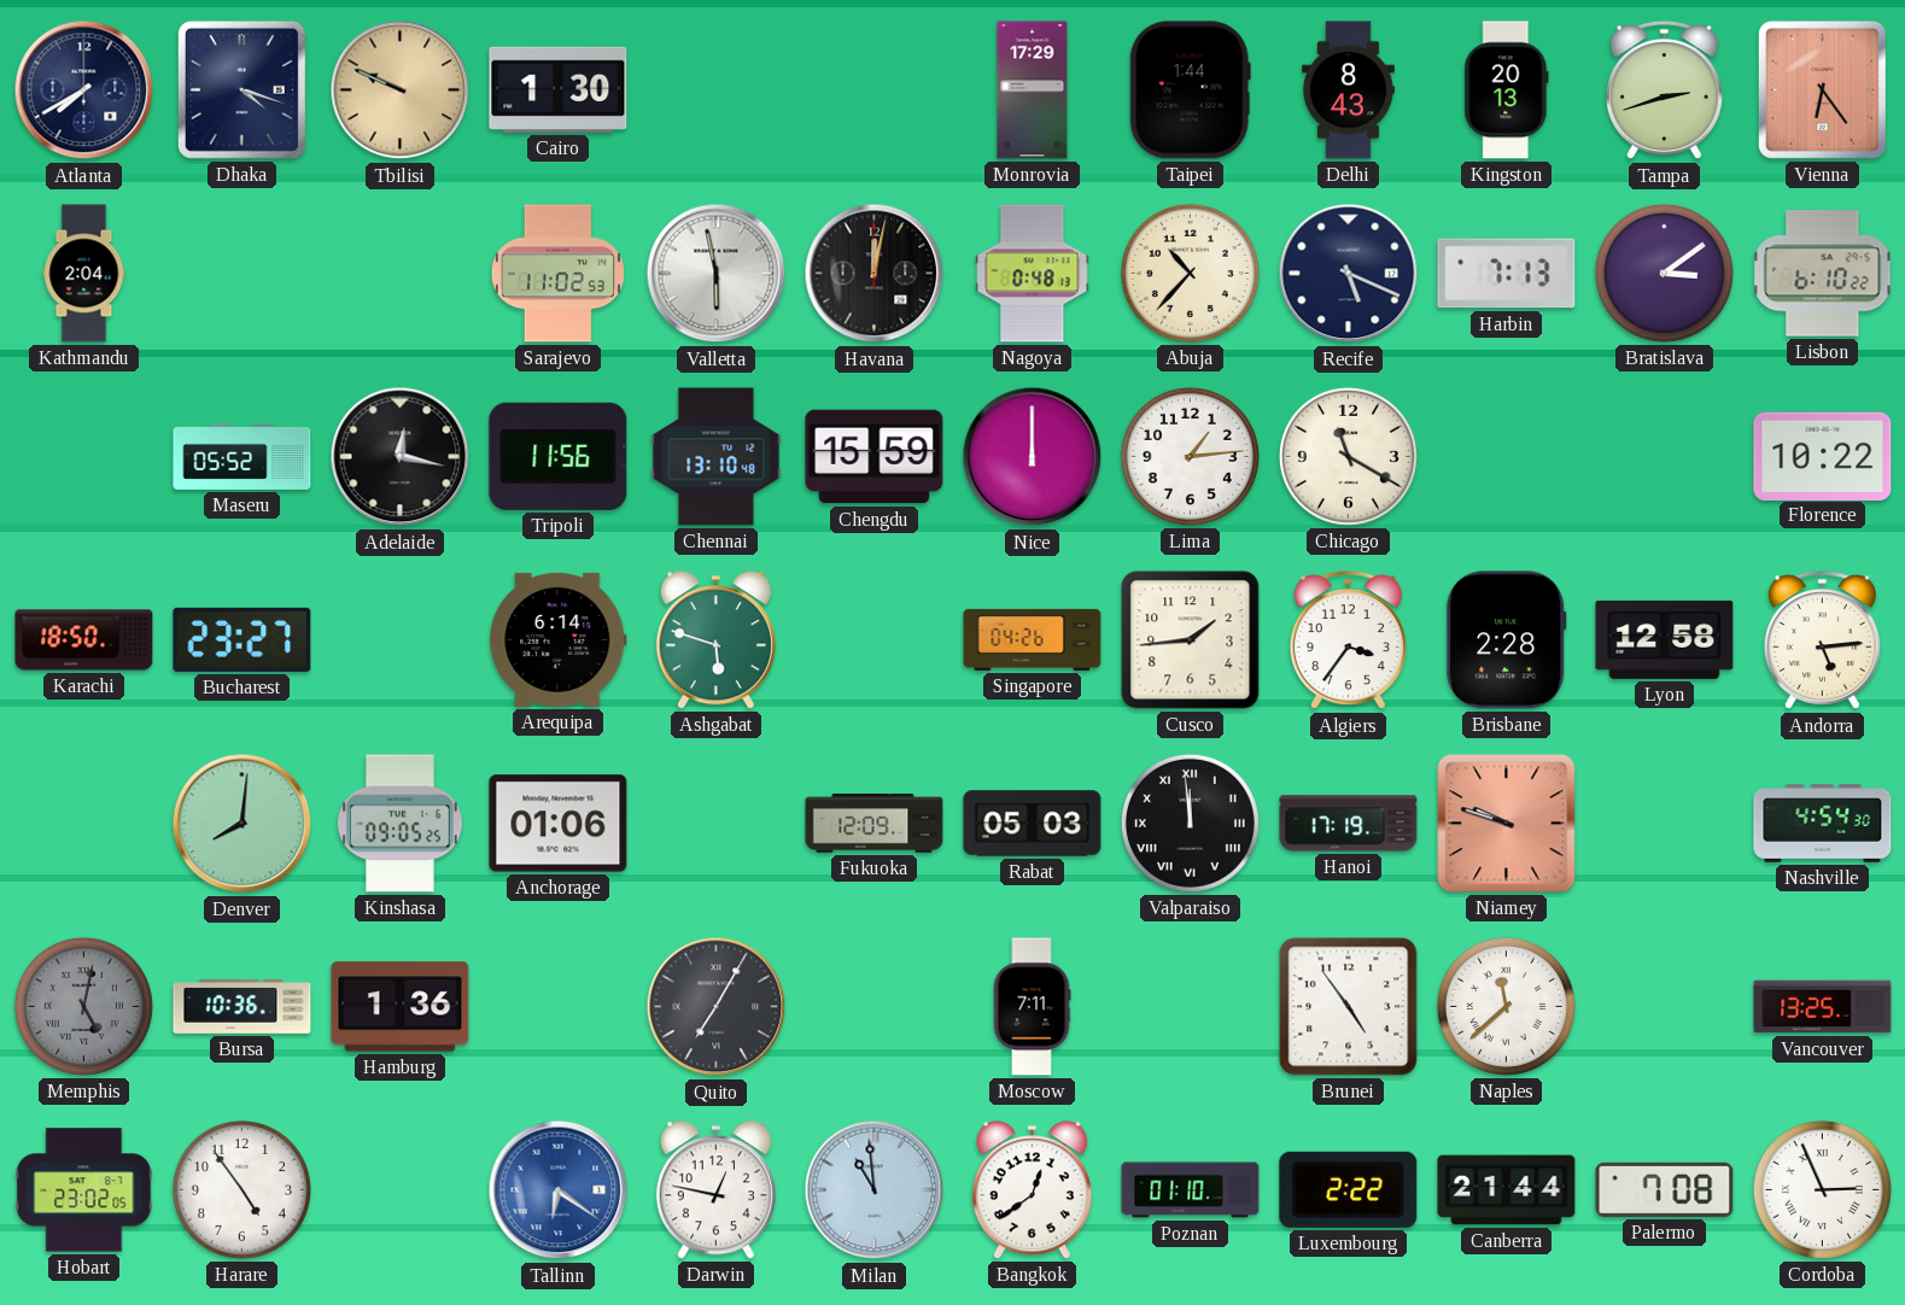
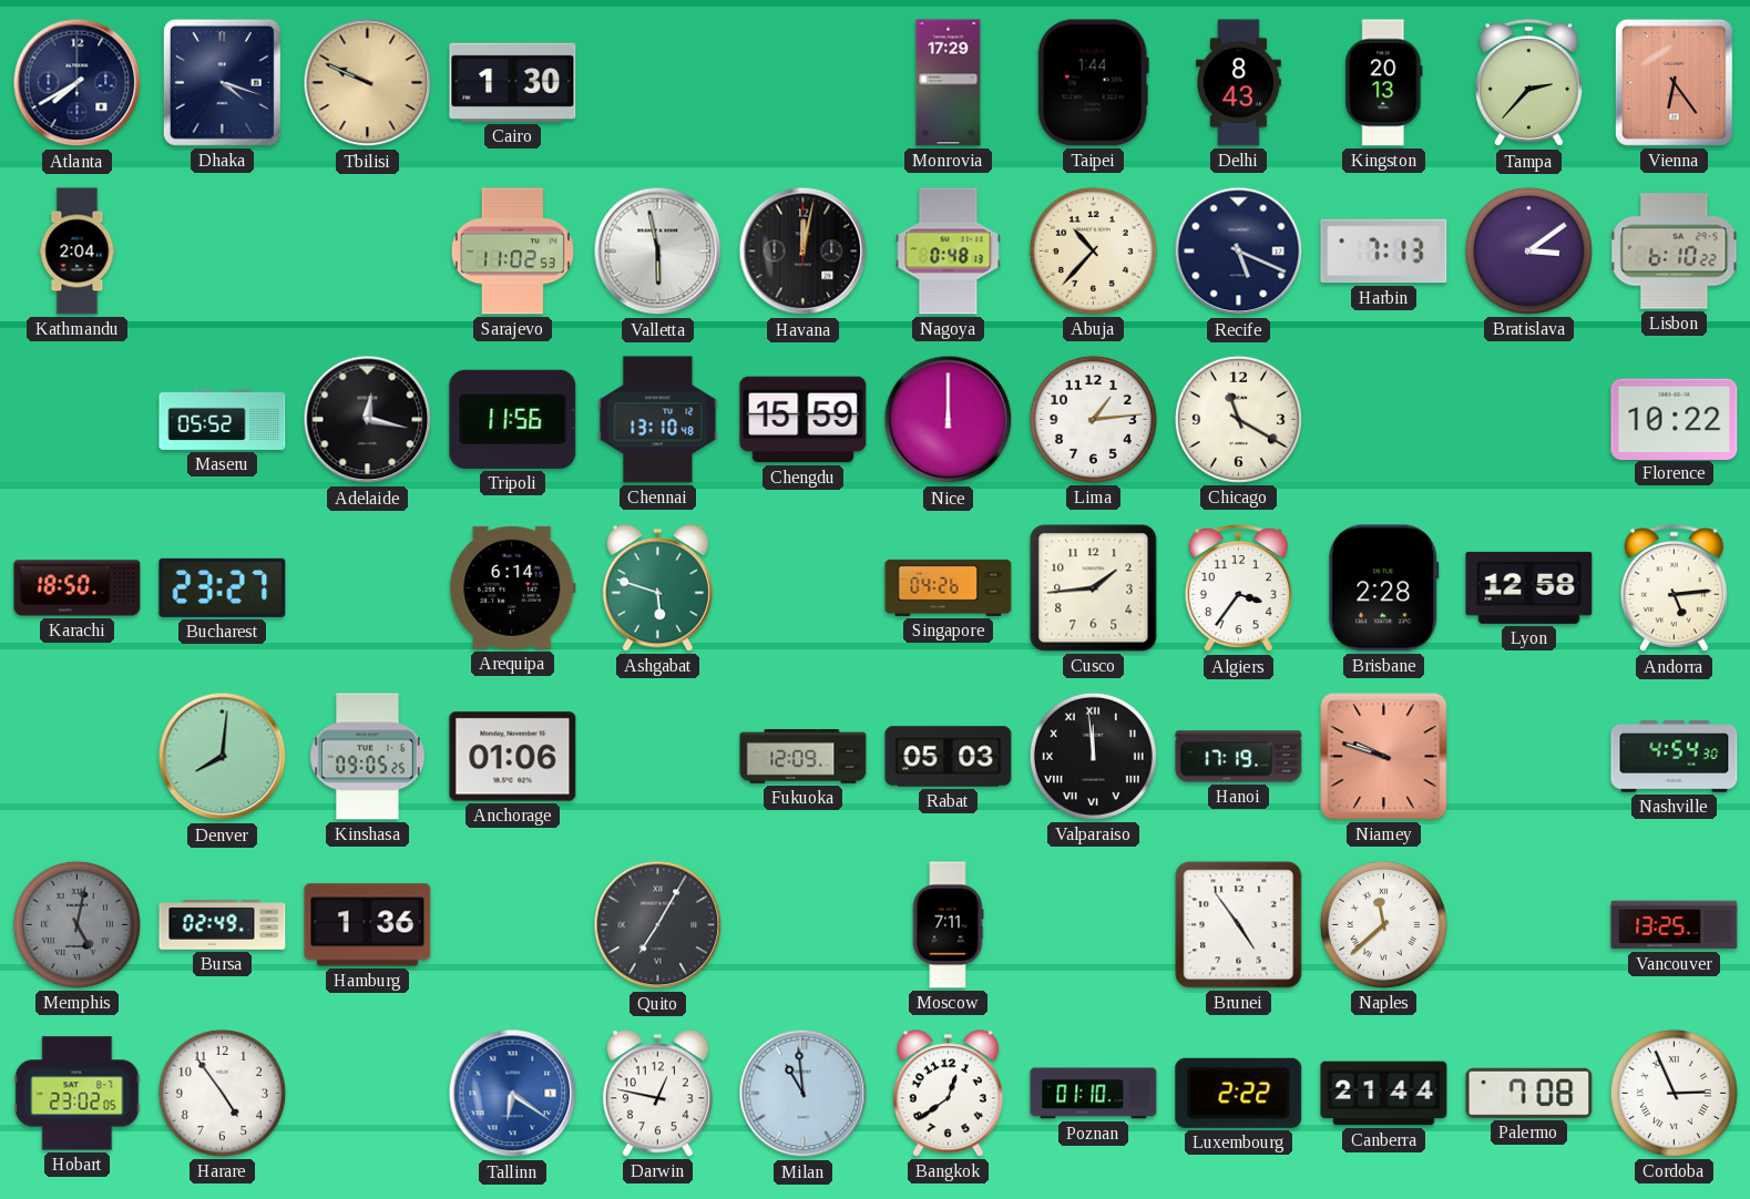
Tampa: 2:42 -> 2:37 (1528, 83)
Bursa: 10:36 -> 02:49 (223, 925)
